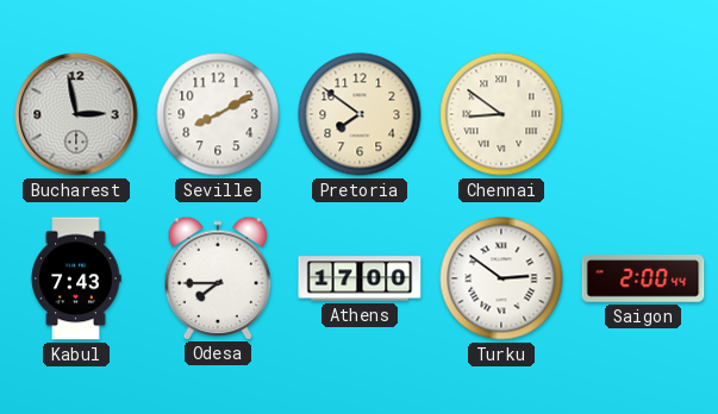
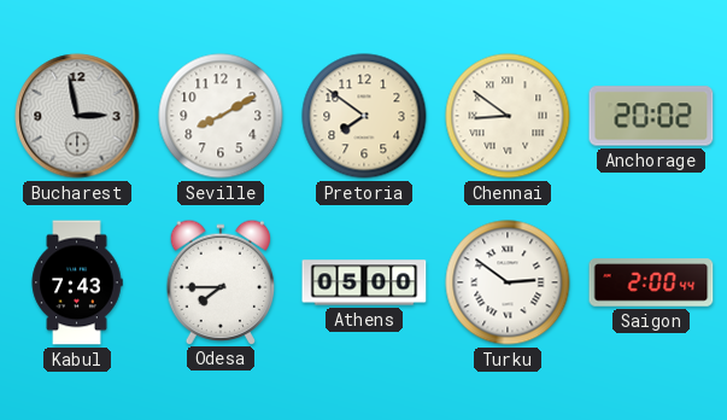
Anchorage: none -> 20:02 (651, 116)
Athens: 17:00 -> 05:00 (364, 282)
